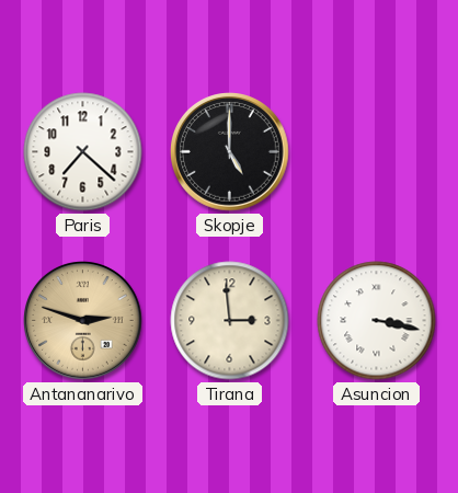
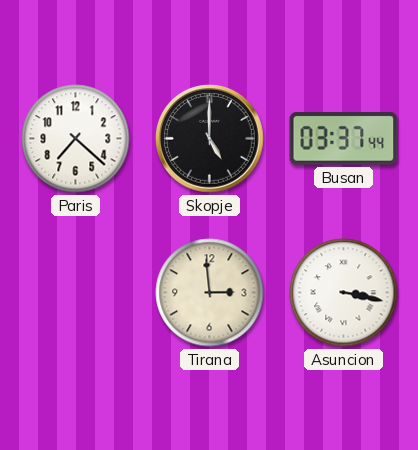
Busan: none -> 03:37 (344, 139)
Antananarivo: 2:48 -> none (83, 321)
